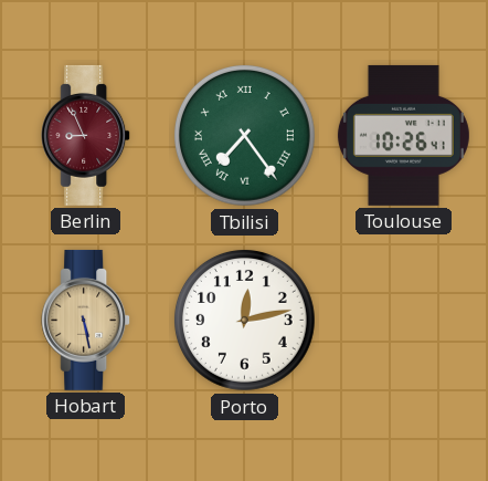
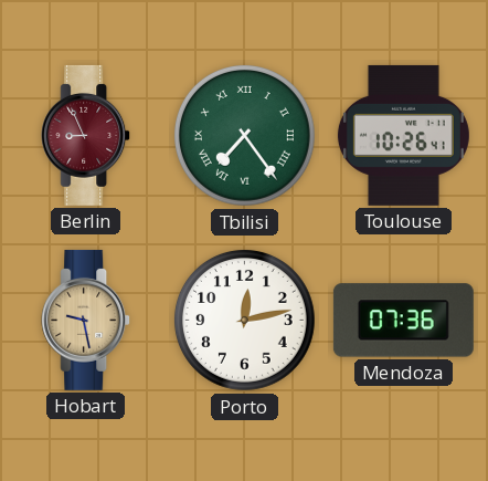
Hobart: 5:28 -> 9:28 (86, 320)
Mendoza: none -> 07:36 (403, 321)
